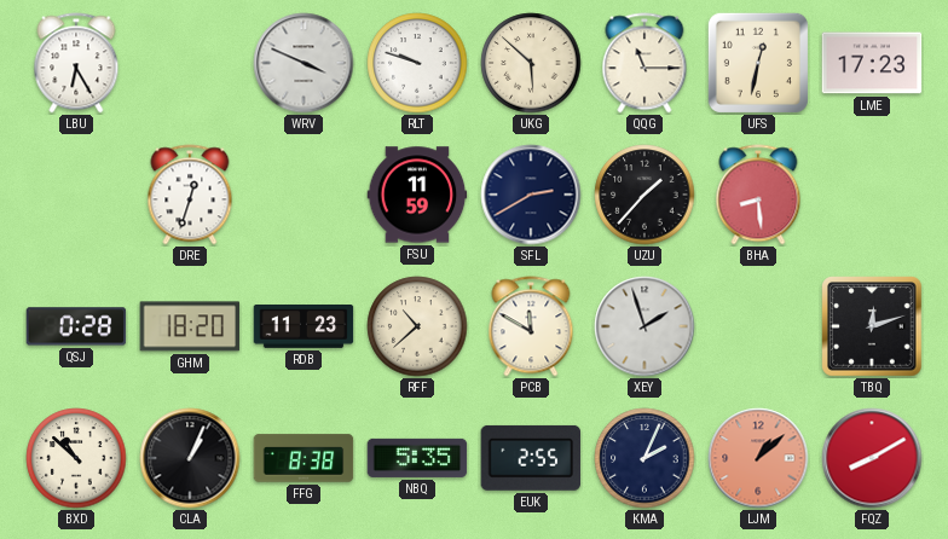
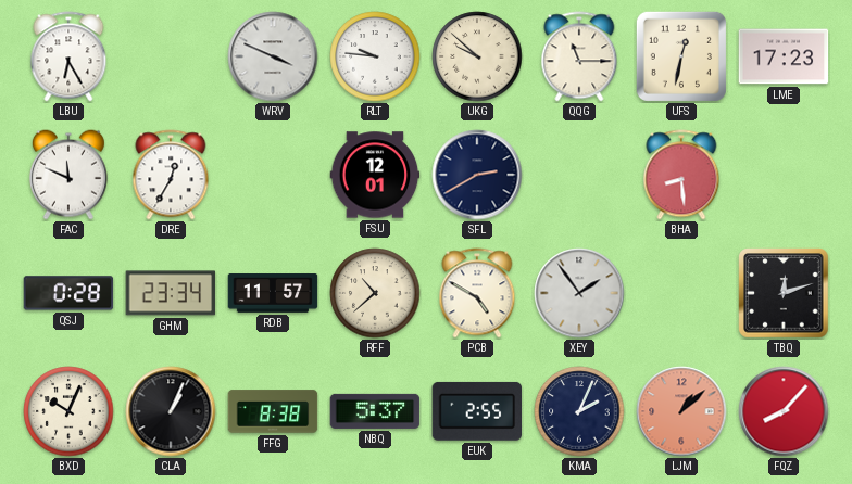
RLT: 9:48 -> 9:46 (375, 56)
UKG: 5:52 -> 9:52 (477, 56)
FAC: none -> 11:49 (68, 175)
DRE: 12:33 -> 12:35 (171, 175)
FSU: 11:59 -> 12:01 (375, 175)
UZU: 1:37 -> none (644, 195)
GHM: 18:20 -> 23:34 (171, 293)
RDB: 11:23 -> 11:57 (273, 294)
PCB: 11:50 -> 4:50 (477, 293)
XEY: 1:57 -> 1:54 (579, 293)
BXD: 10:52 -> 10:04 (68, 411)
NBQ: 5:35 -> 5:37 (375, 411)
FQZ: 8:10 -> 8:07 (784, 411)
